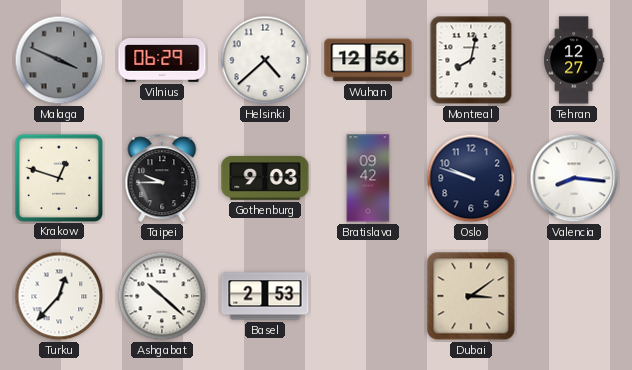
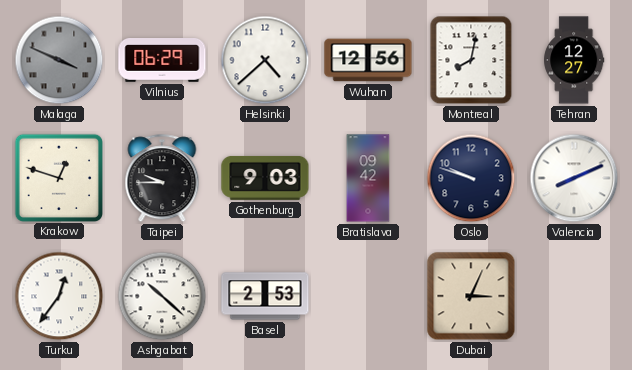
Valencia: 8:16 -> 8:11 (574, 178)
Turku: 12:37 -> 12:36 (59, 296)
Dubai: 3:09 -> 3:04 (471, 296)
